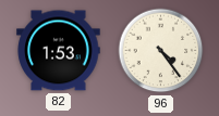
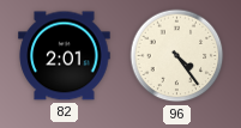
82: 1:53 -> 2:01 (65, 56)
